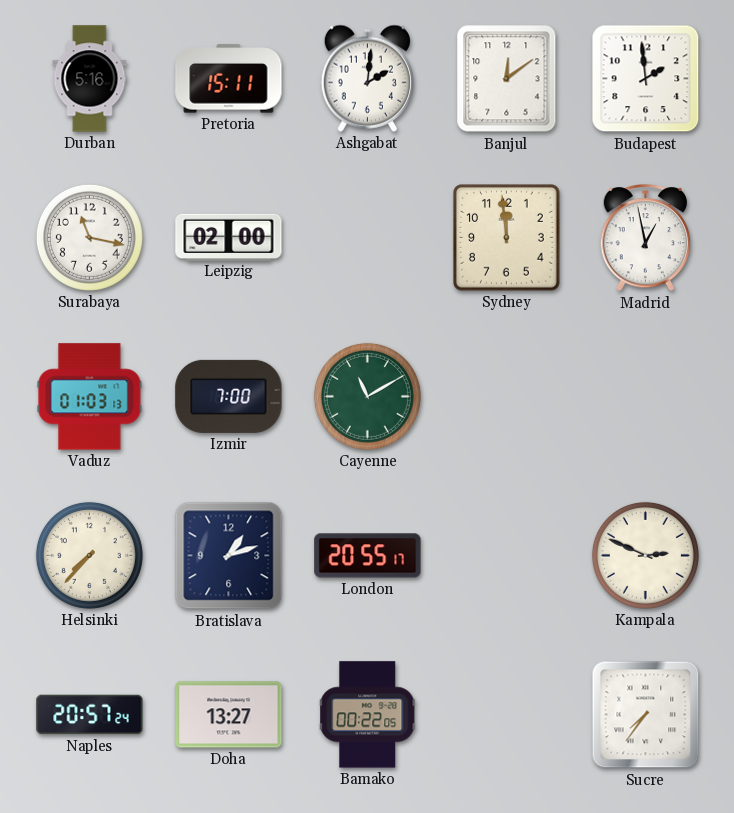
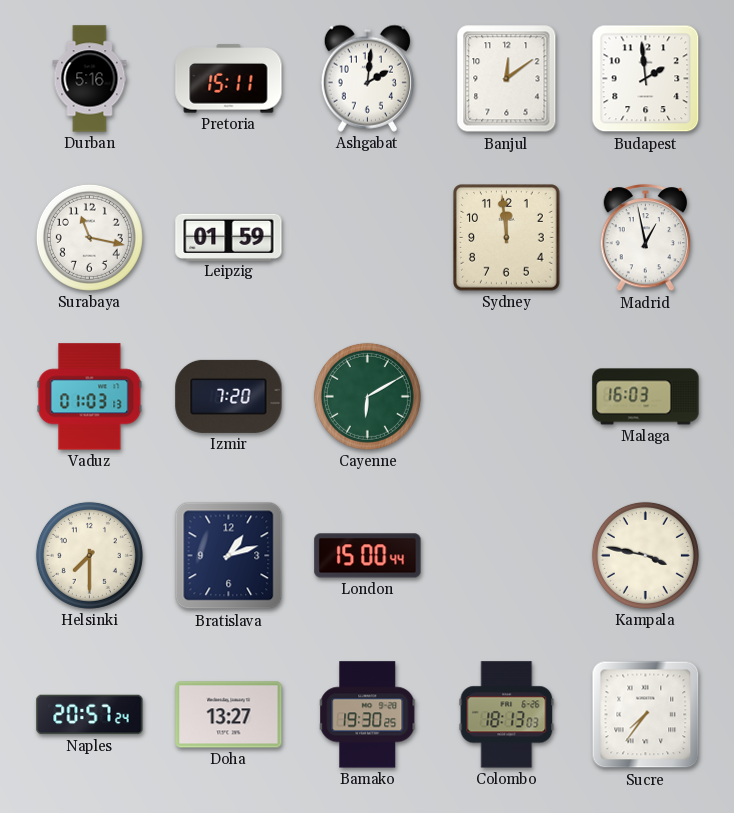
Leipzig: 02:00 -> 01:59 (229, 237)
Izmir: 7:00 -> 7:20 (229, 396)
Cayenne: 11:10 -> 6:10 (367, 396)
Malaga: none -> 16:03 (646, 397)
Helsinki: 7:37 -> 7:30 (89, 555)
London: 20:55 -> 15:00 (368, 556)
Kampala: 2:49 -> 3:47 (645, 555)
Bamako: 00:22 -> 19:30 (368, 715)
Colombo: none -> 18:13 (507, 715)
